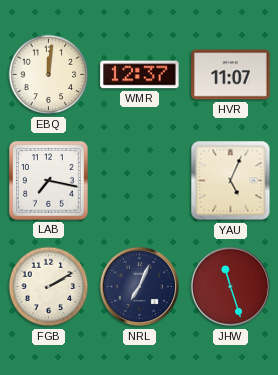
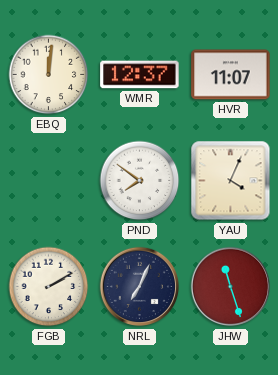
LAB: 7:17 -> none (49, 181)
PND: none -> 7:51 (140, 181)
YAU: 5:04 -> 4:04 (231, 181)
